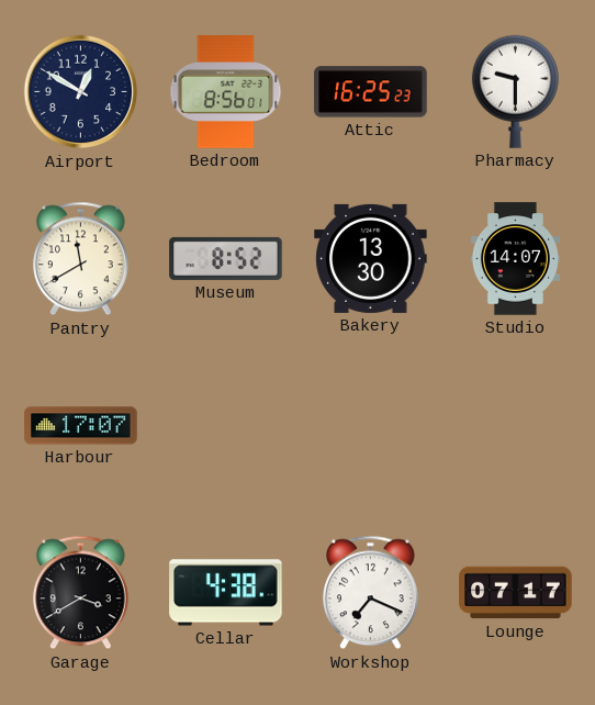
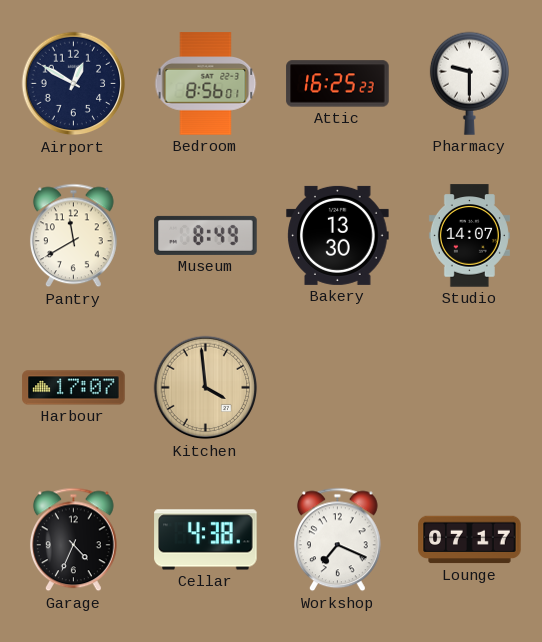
Museum: 8:52 -> 8:49 (206, 235)
Kitchen: none -> 3:59 (206, 388)
Garage: 3:40 -> 4:34 (73, 540)
